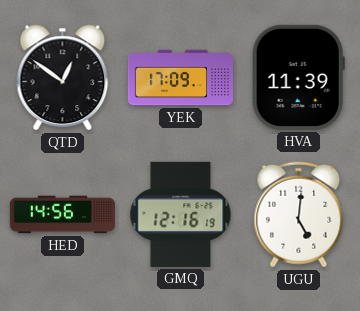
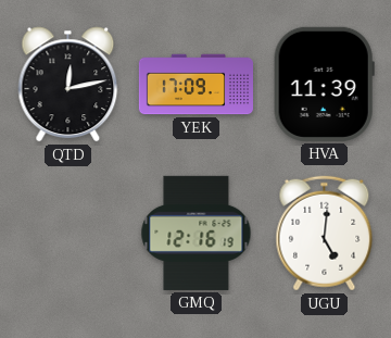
QTD: 12:51 -> 12:13 (68, 85)
HED: 14:56 -> none (62, 215)
